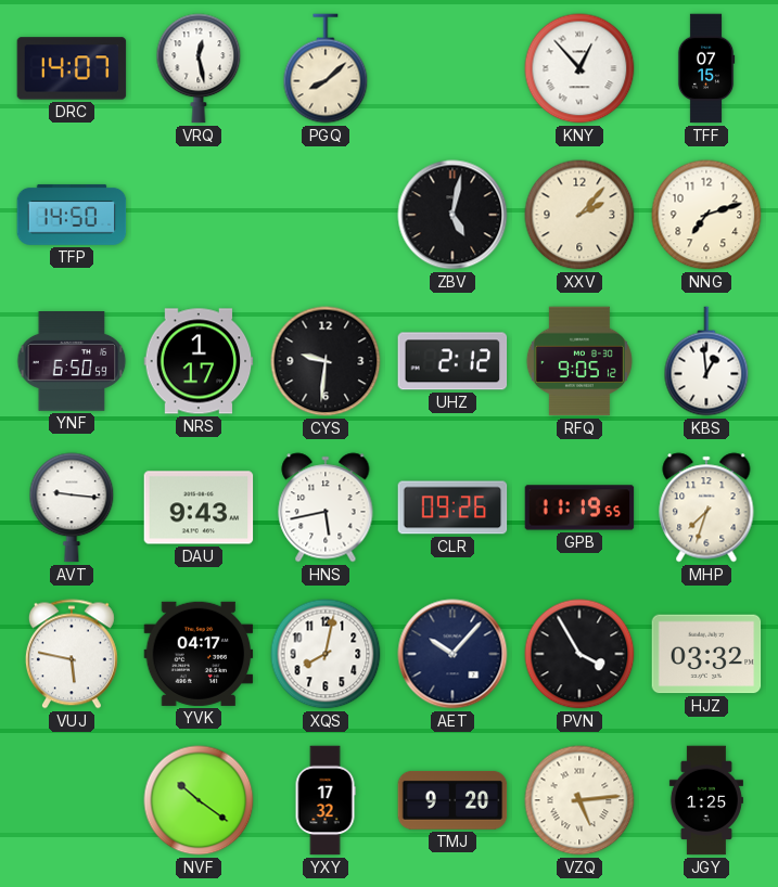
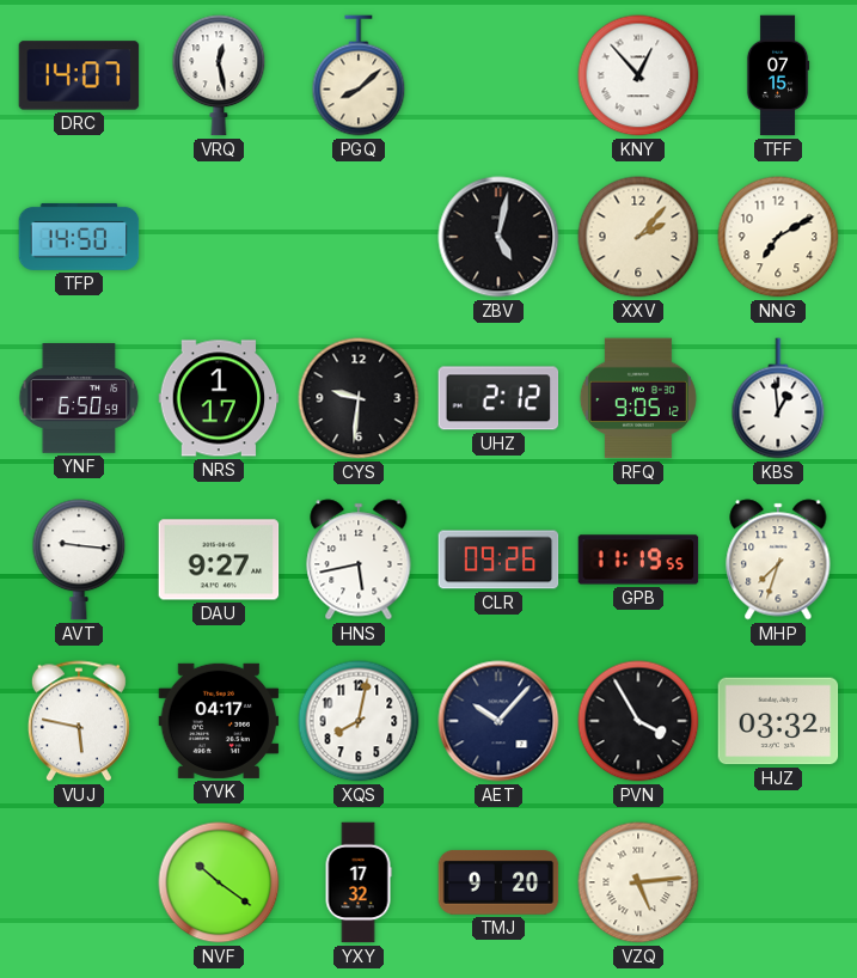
NNG: 7:12 -> 7:10 (778, 237)
DAU: 9:43 -> 9:27 (219, 560)
JGY: 1:25 -> none (706, 800)
